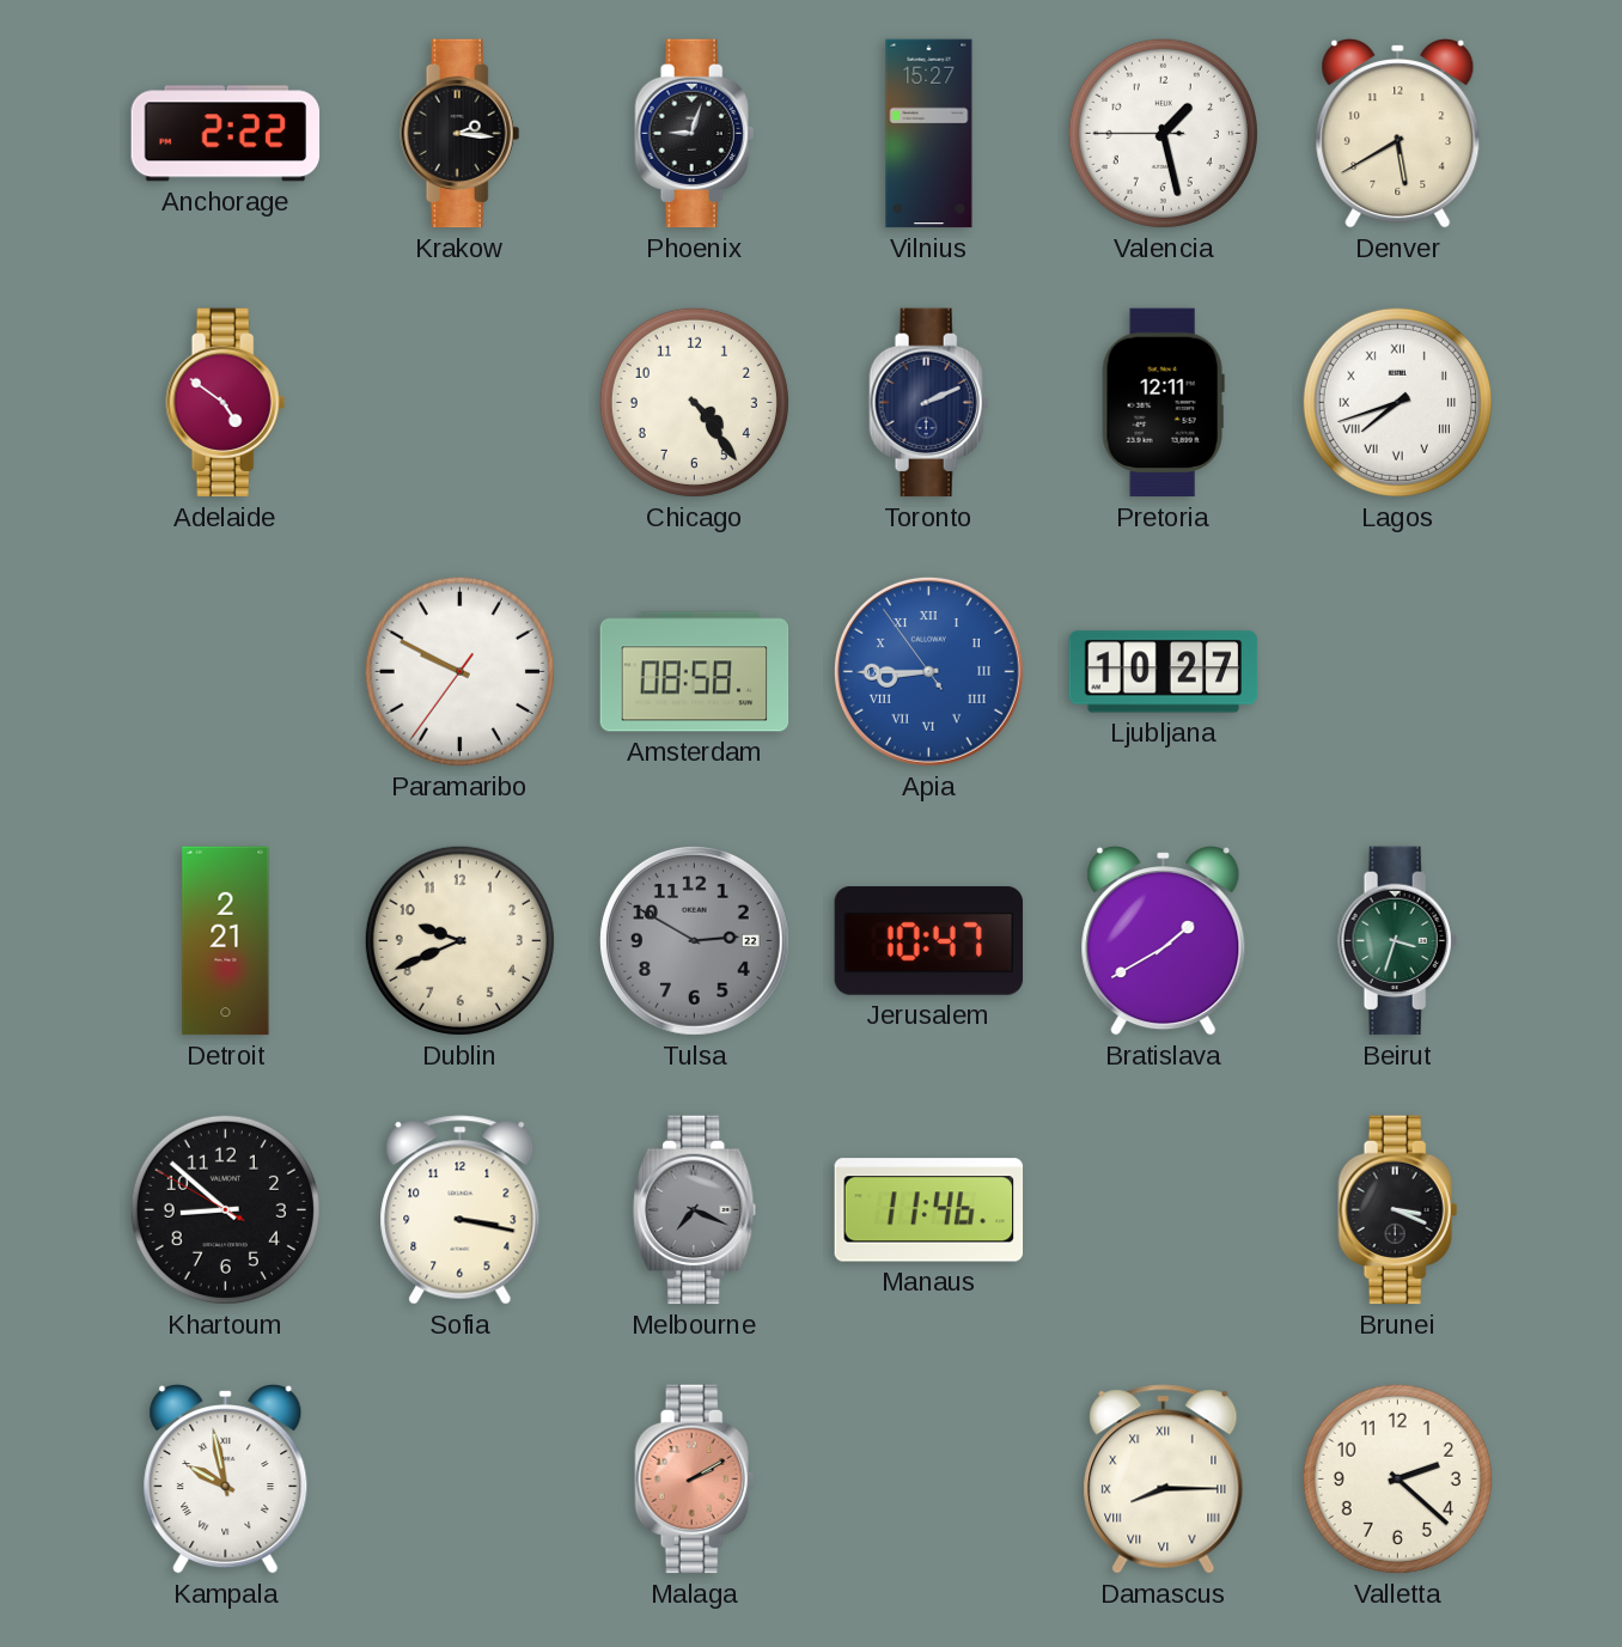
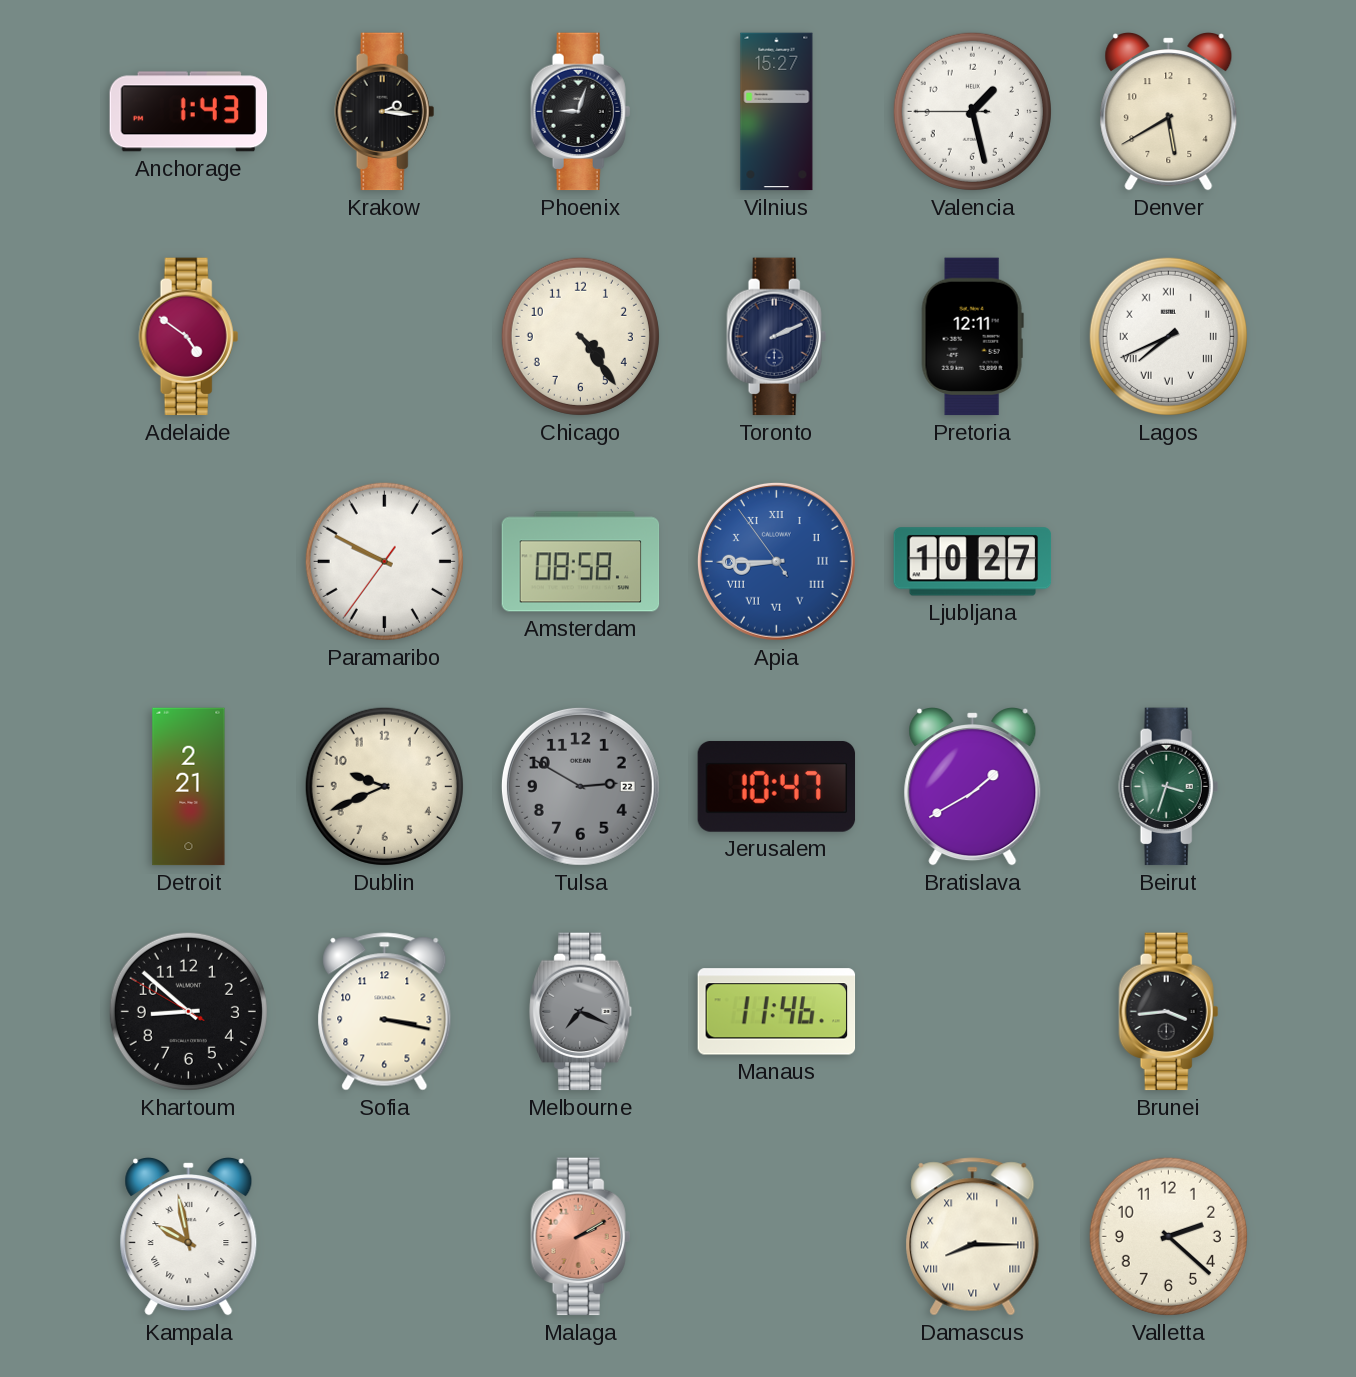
Anchorage: 2:22 -> 1:43 (189, 112)
Lagos: 7:42 -> 7:41 (1168, 336)
Brunei: 3:19 -> 3:44 (1169, 1012)
